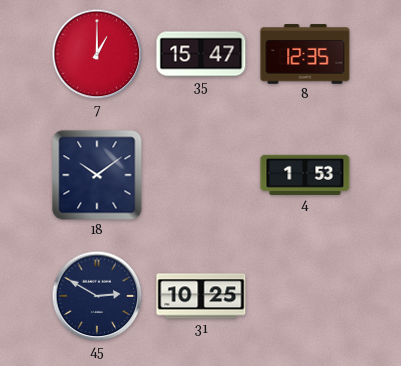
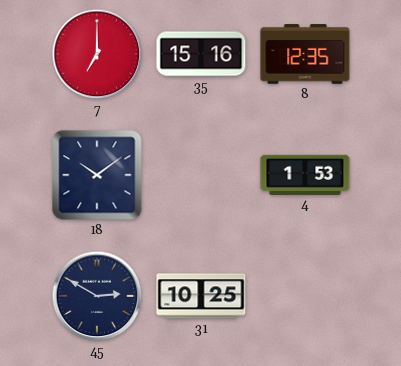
7: 1:00 -> 7:00 (97, 54)
35: 15:47 -> 15:16 (201, 54)
